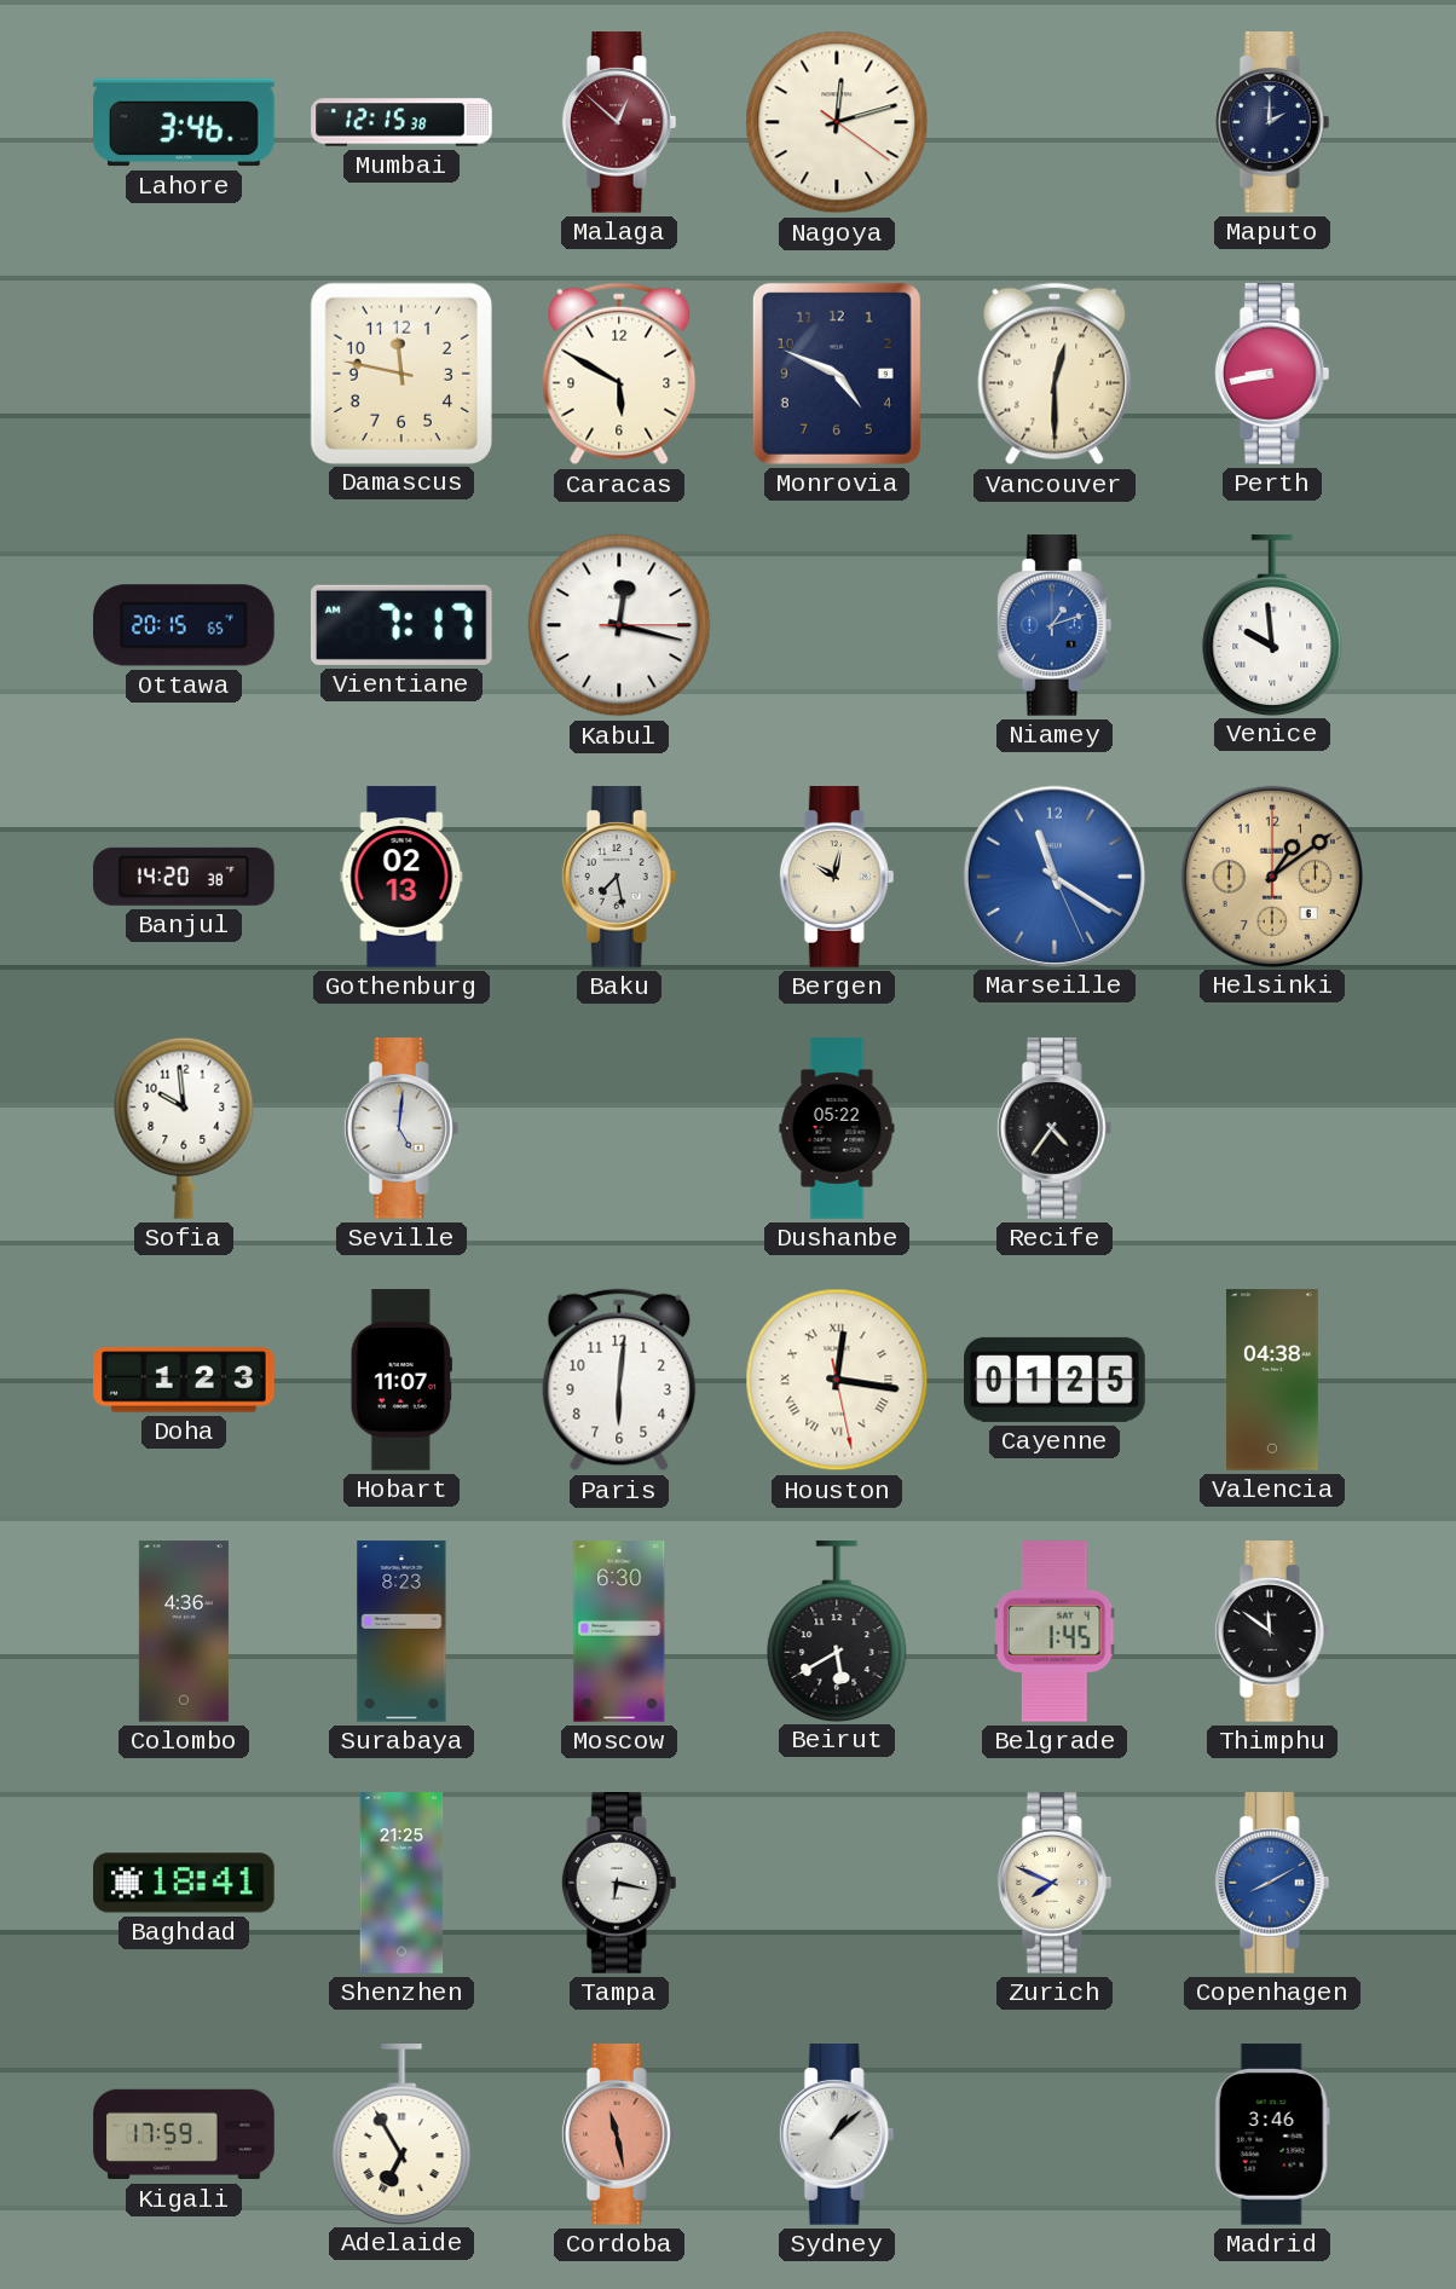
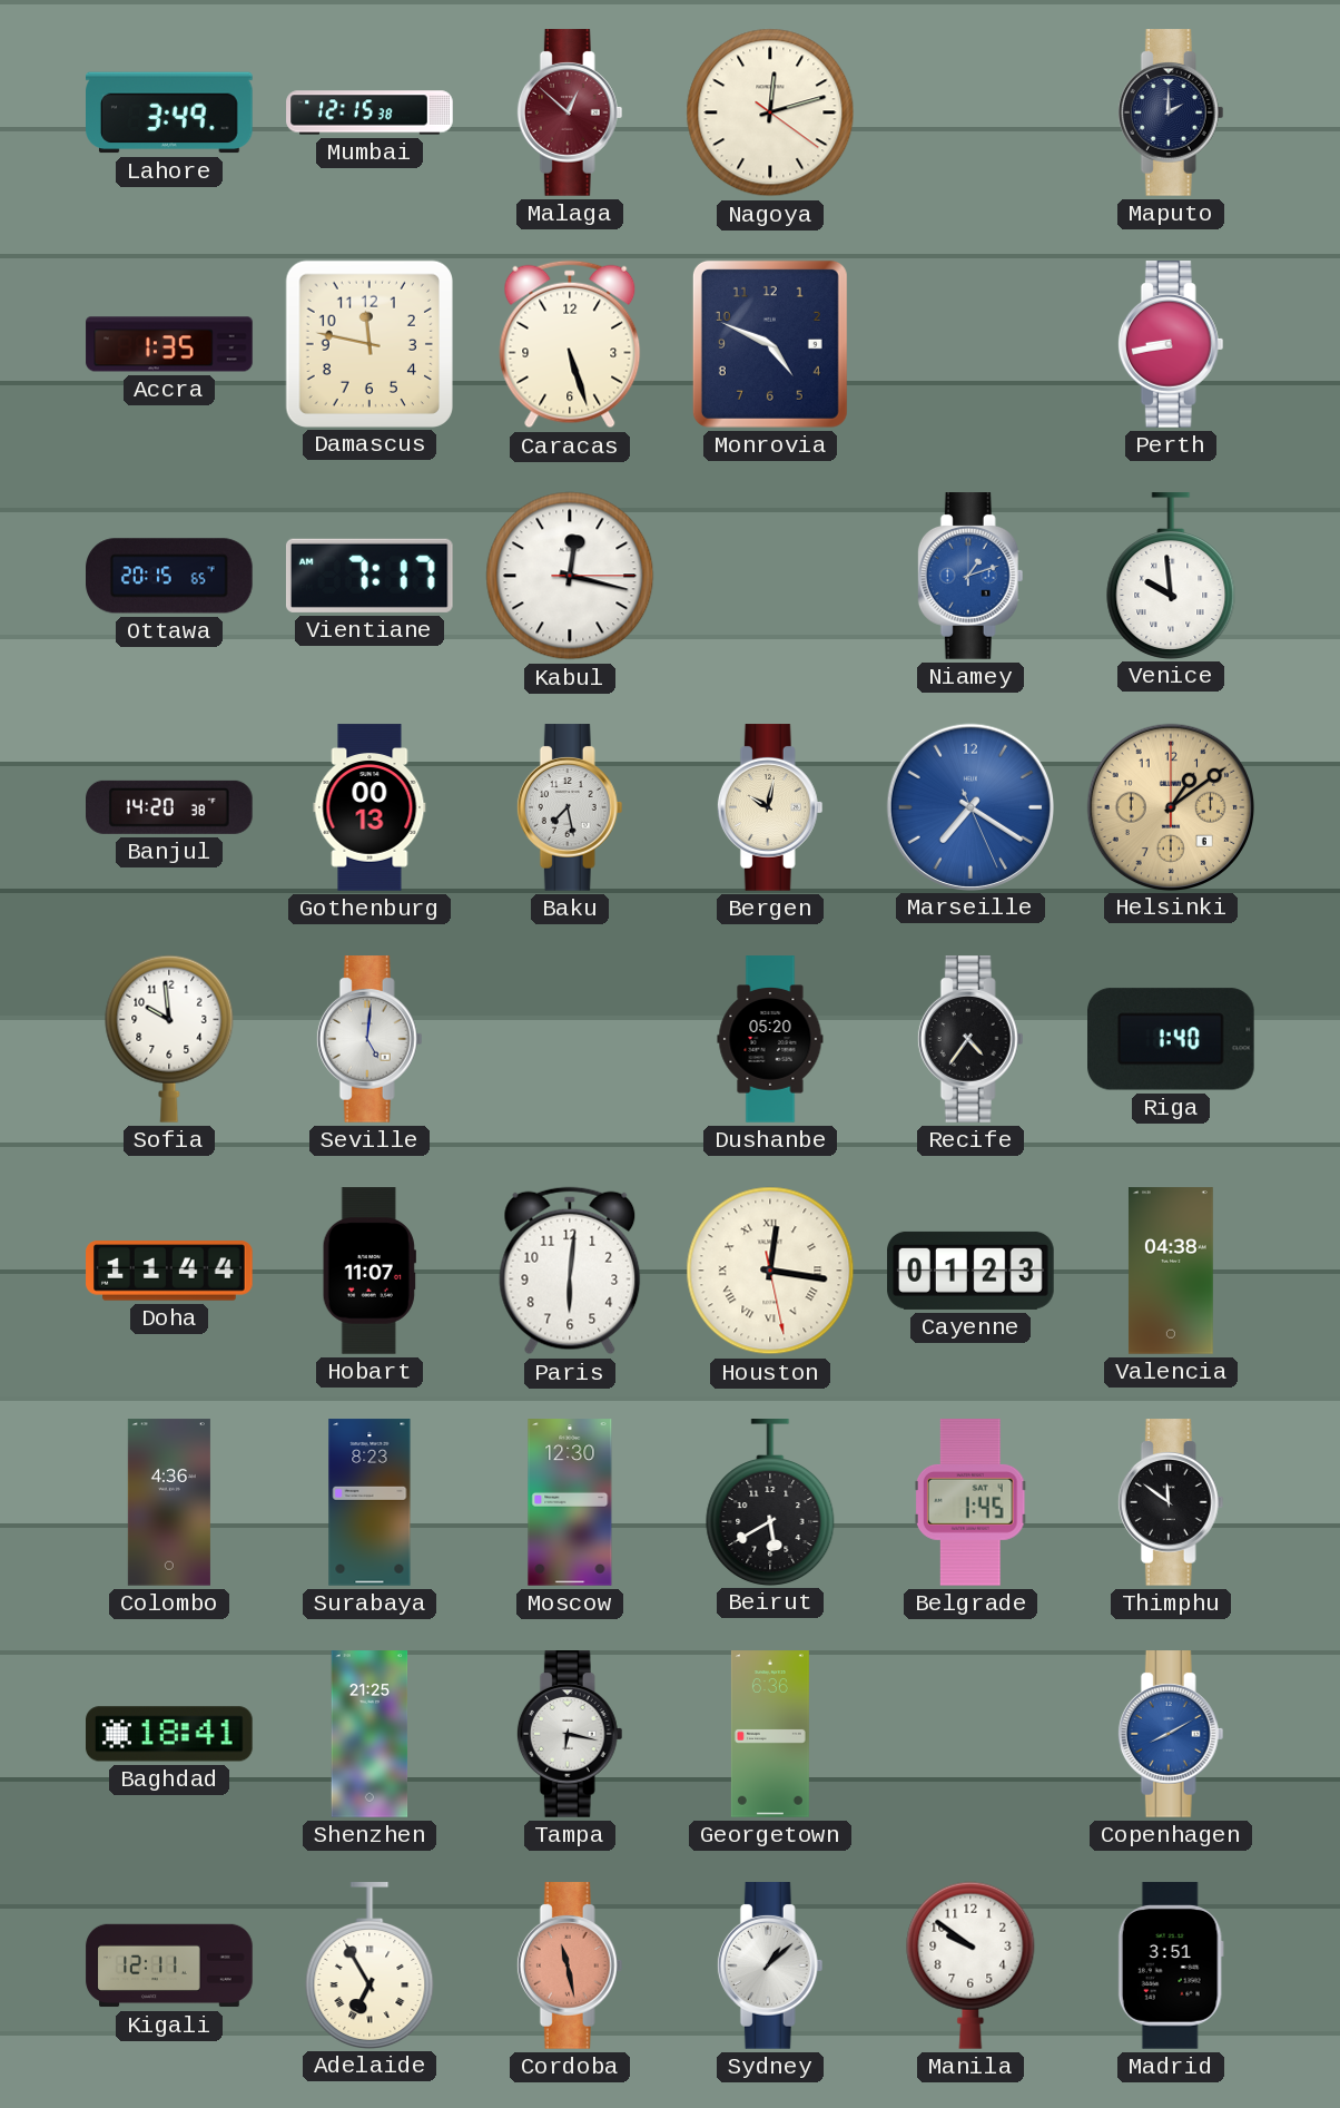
Lahore: 3:46 -> 3:49 (170, 112)
Accra: none -> 1:35 (169, 344)
Caracas: 5:50 -> 5:27 (570, 344)
Vancouver: 12:30 -> none (1055, 374)
Gothenburg: 02:13 -> 00:13 (370, 807)
Marseille: 11:20 -> 7:20 (969, 806)
Dushanbe: 05:22 -> 05:20 (770, 1039)
Riga: none -> 1:40 (1172, 1039)
Doha: 1:23 -> 11:44 (169, 1271)
Cayenne: 01:25 -> 01:23 (970, 1271)
Moscow: 6:30 -> 12:30 (570, 1502)
Georgetown: none -> 6:36 (770, 1734)
Zurich: 7:49 -> none (1055, 1883)
Kigali: 17:59 -> 12:11 (169, 1965)
Manila: none -> 9:51 (970, 1965)
Madrid: 3:46 -> 3:51 (1171, 1965)
